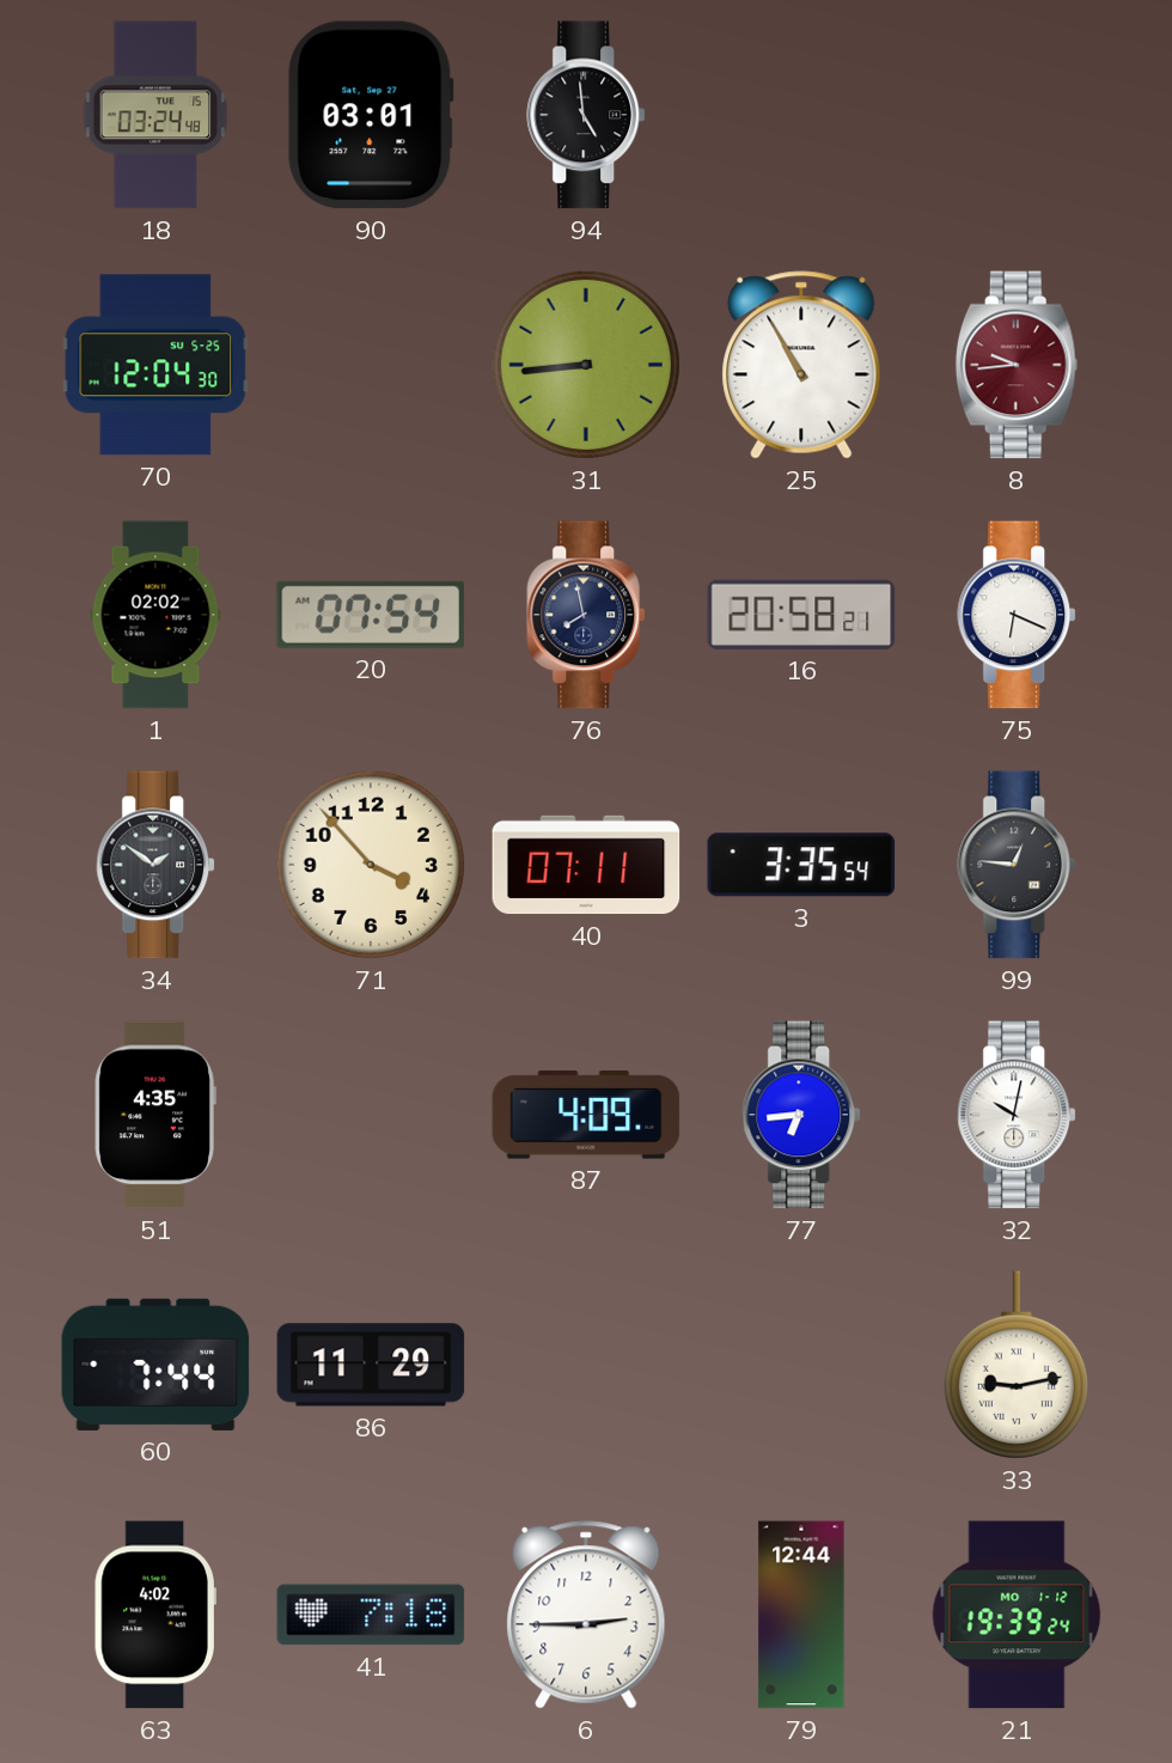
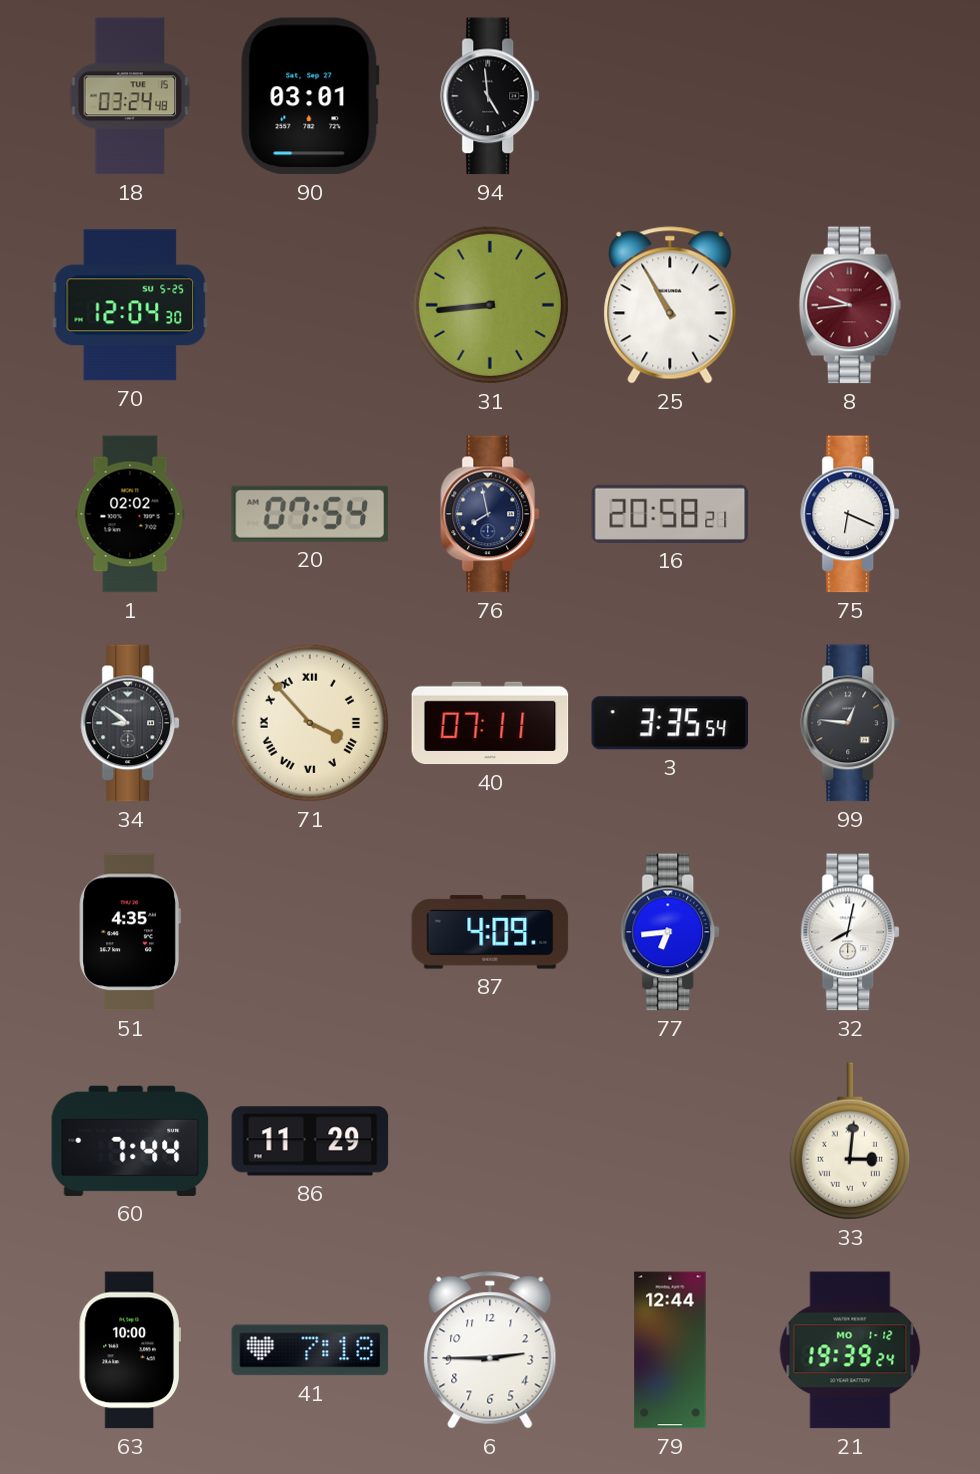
34: 1:51 -> 8:51 (131, 723)
71 numerals: Arabic -> Roman (310, 723)
32: 10:02 -> 8:02 (851, 932)
33: 9:13 -> 3:01 (850, 1141)
63: 4:02 -> 10:00 (130, 1350)
